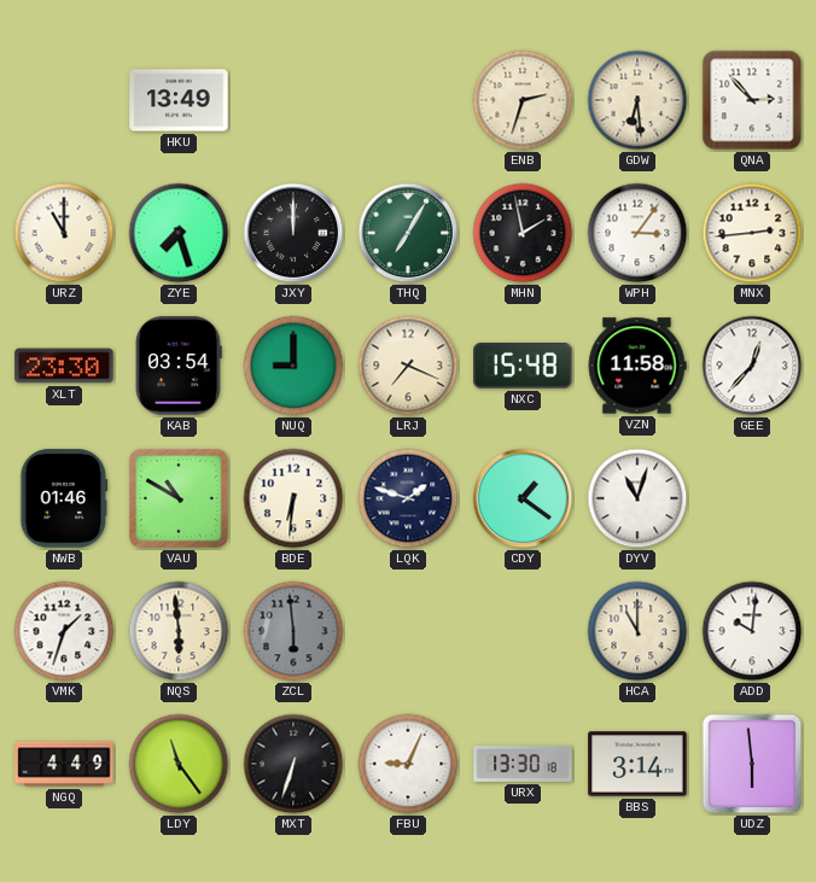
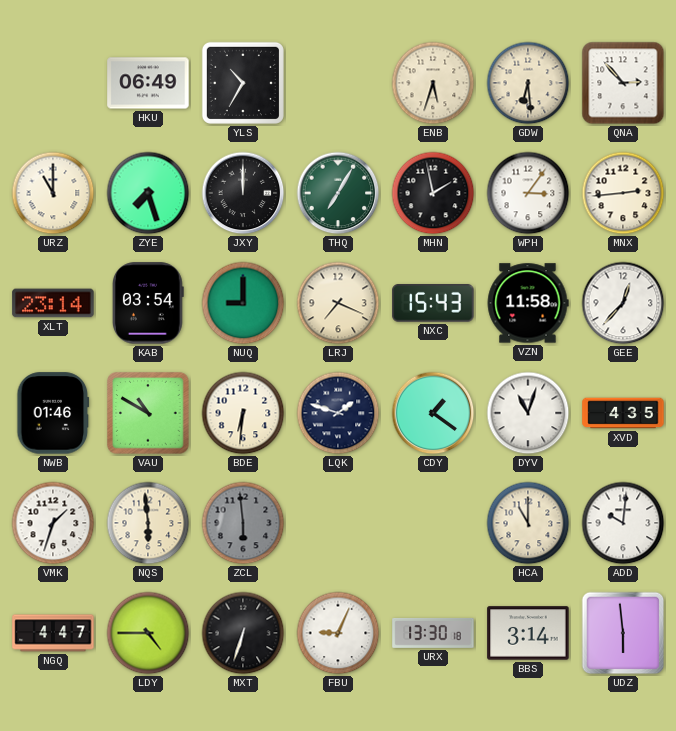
HKU: 13:49 -> 06:49 (148, 83)
YLS: none -> 10:35 (243, 83)
ENB: 2:33 -> 5:33 (433, 83)
XLT: 23:30 -> 23:14 (53, 303)
NXC: 15:48 -> 15:43 (433, 304)
XVD: none -> 4:35 (623, 413)
NGQ: 4:49 -> 4:47 (53, 633)
LDY: 11:24 -> 4:45 (148, 633)
